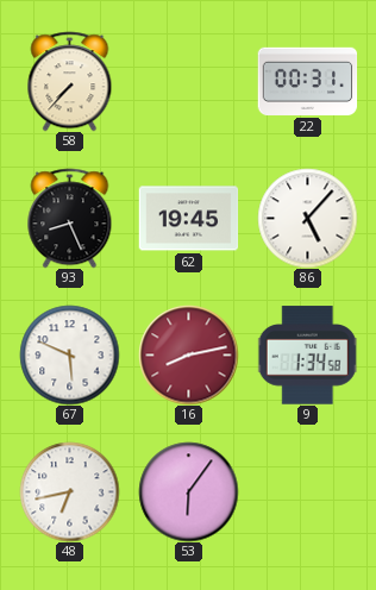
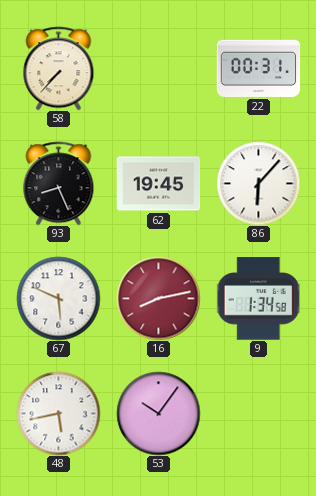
86: 5:07 -> 6:07 (258, 183)
48: 6:43 -> 5:43 (58, 413)
53: 6:06 -> 10:06 (158, 413)
